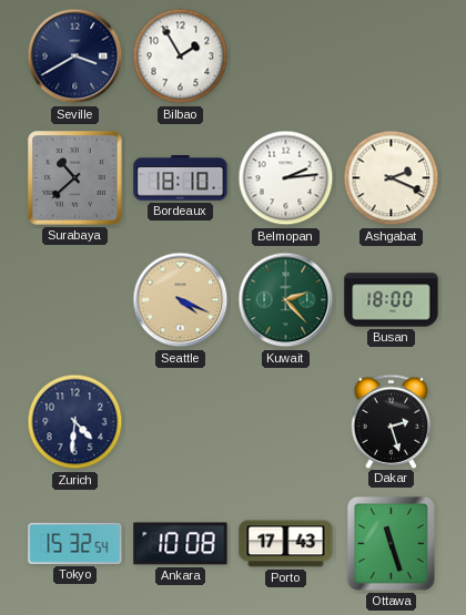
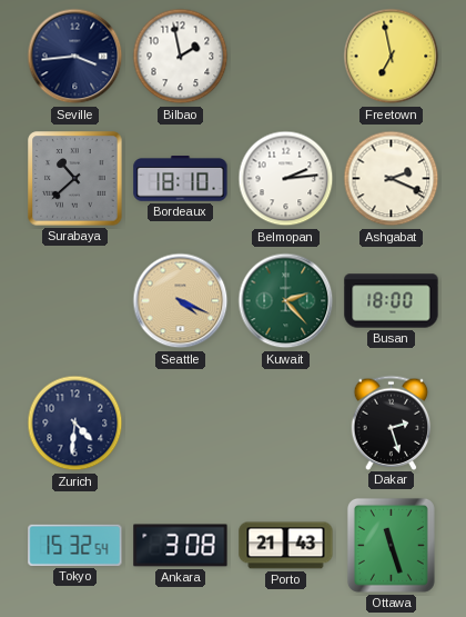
Seville: 3:40 -> 3:44 (75, 57)
Bilbao: 1:55 -> 1:58 (181, 57)
Freetown: none -> 6:58 (392, 57)
Ankara: 10:08 -> 3:08 (181, 546)
Porto: 17:43 -> 21:43 (286, 546)
